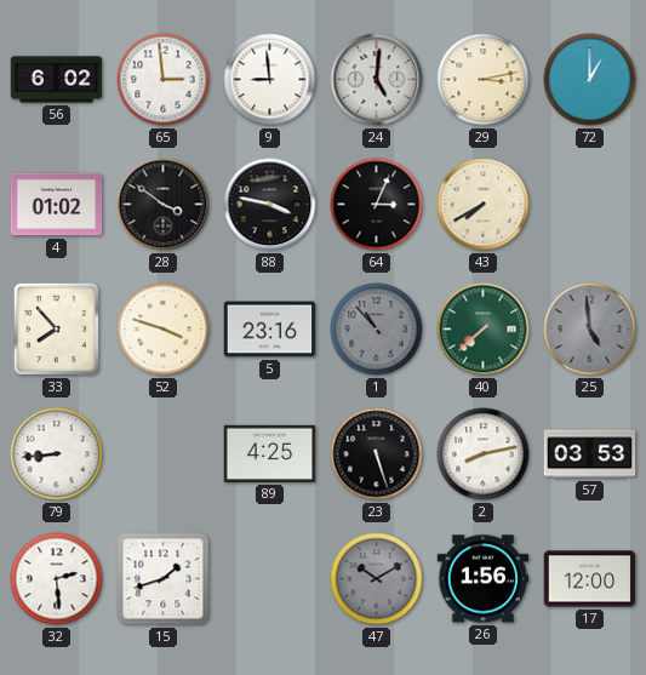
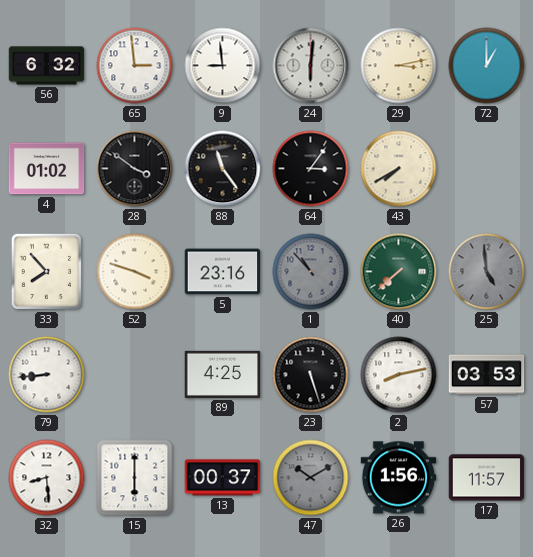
56: 6:02 -> 6:32 (47, 66)
24: 5:01 -> 6:01 (311, 66)
88: 3:47 -> 11:24 (223, 169)
64: 3:04 -> 3:06 (311, 169)
32: 2:29 -> 8:29 (47, 478)
15: 1:42 -> 6:00 (135, 478)
13: none -> 00:37 (223, 478)
17: 12:00 -> 11:57 (487, 478)
